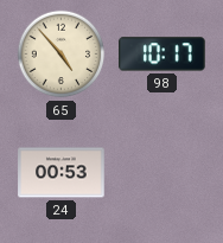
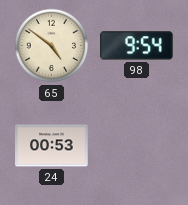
65: 4:53 -> 4:51 (52, 46)
98: 10:17 -> 9:54 (137, 46)
